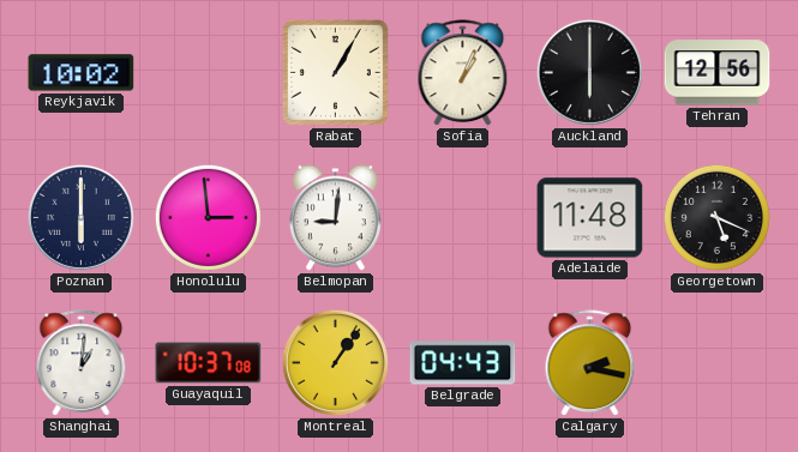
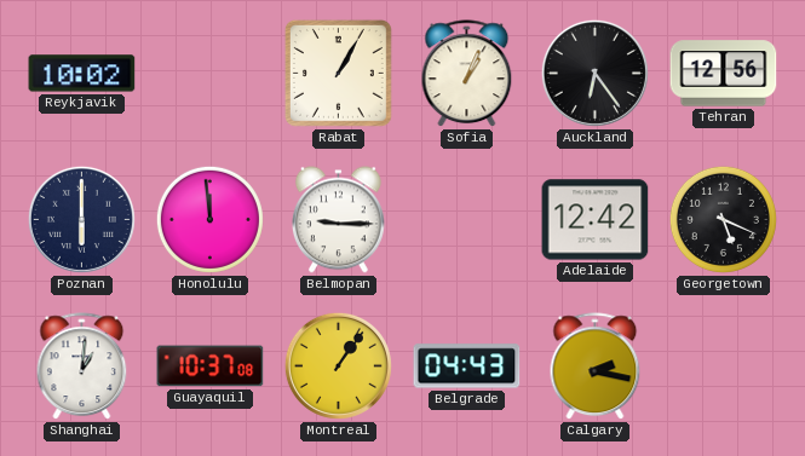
Auckland: 6:00 -> 6:24 (594, 73)
Honolulu: 2:59 -> 11:59 (209, 219)
Belmopan: 9:01 -> 9:15 (339, 220)
Adelaide: 11:48 -> 12:42 (596, 220)
